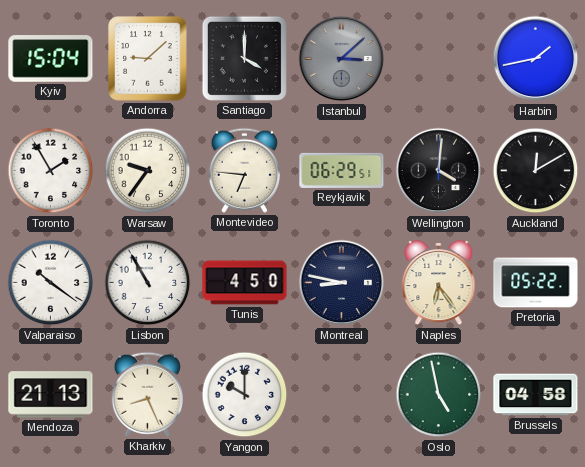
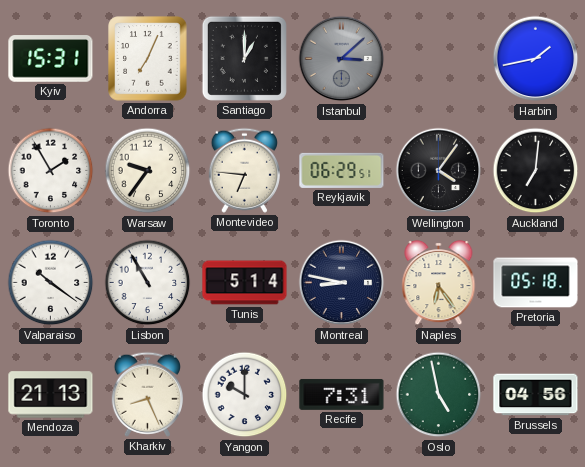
Kyiv: 15:04 -> 15:31 (51, 59)
Andorra: 9:08 -> 7:04 (148, 59)
Santiago: 4:00 -> 1:00 (244, 58)
Wellington: 4:01 -> 4:06 (439, 171)
Auckland: 12:10 -> 7:01 (536, 171)
Tunis: 4:50 -> 5:14 (245, 283)
Pretoria: 05:22 -> 05:18 (536, 283)
Recife: none -> 7:31 (342, 394)
Brussels: 04:58 -> 04:56 (536, 395)
